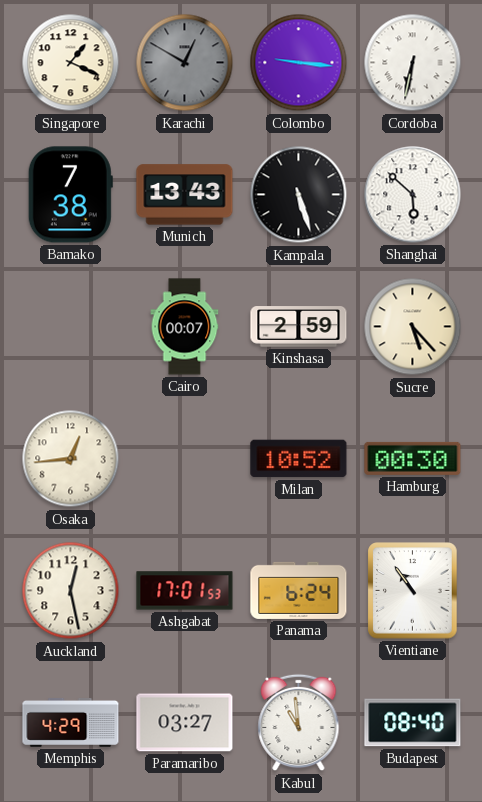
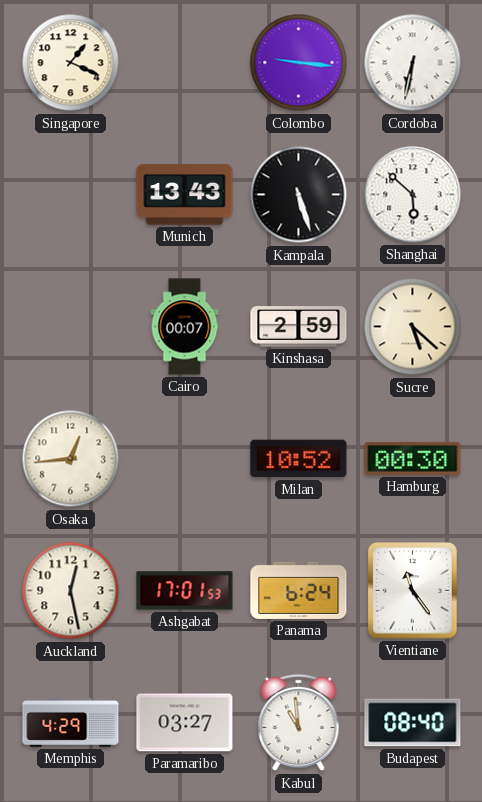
Karachi: 12:50 -> none (185, 63)
Bamako: 7:38 -> none (70, 195)
Sucre: 5:23 -> 5:22 (413, 327)
Vientiane: 10:54 -> 11:24 (413, 591)
